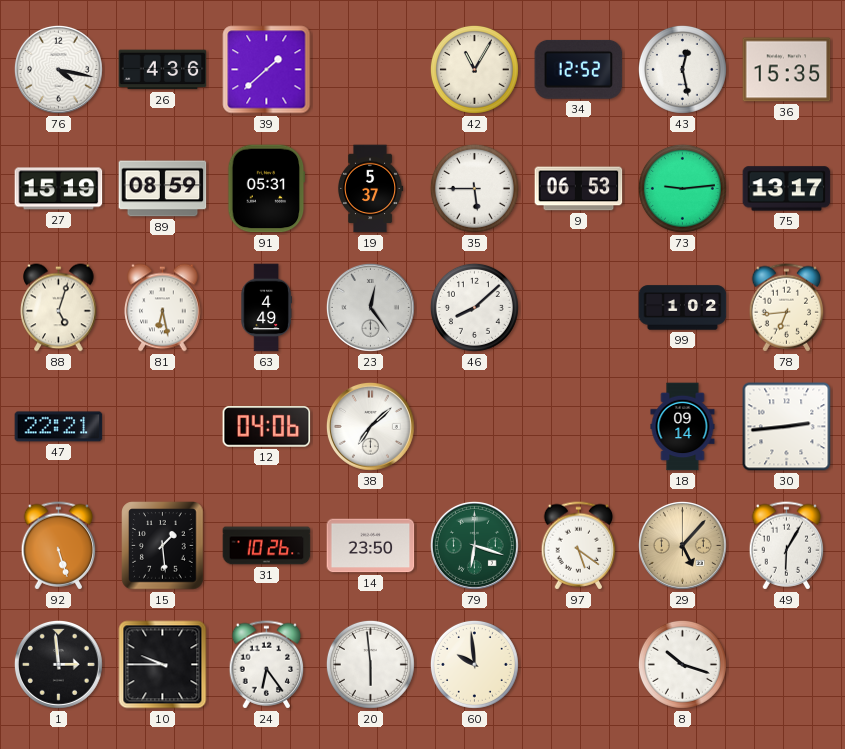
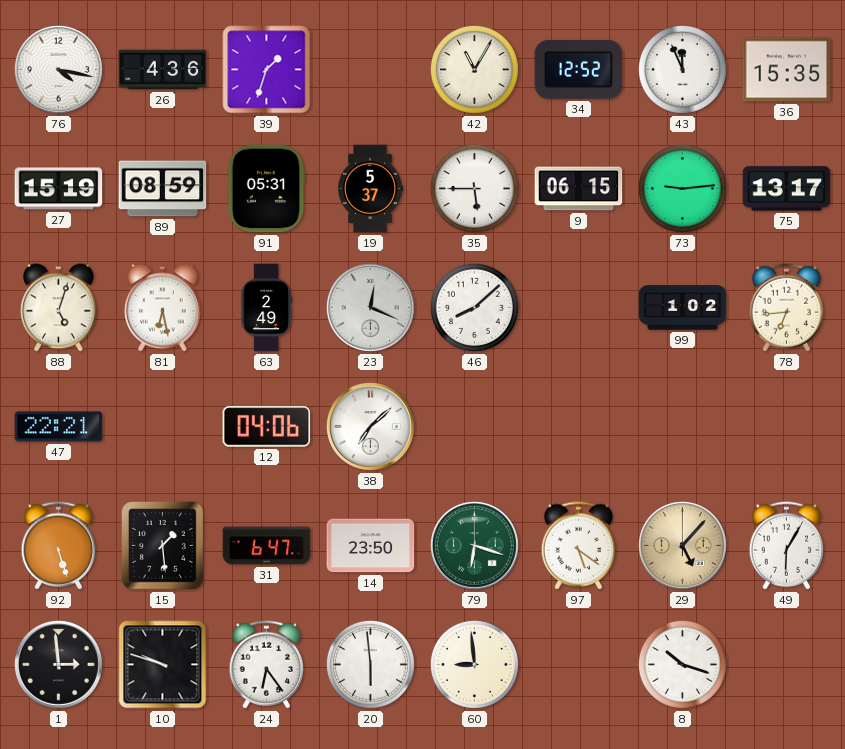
39: 1:38 -> 1:33 (267, 70)
43: 12:28 -> 11:56 (682, 69)
9: 06:53 -> 06:15 (579, 189)
63: 4:49 -> 2:49 (266, 308)
23: 12:24 -> 12:19 (370, 307)
18: 09:14 -> none (683, 427)
30: 2:44 -> none (787, 427)
31: 10:26 -> 6:47 (267, 546)
10: 9:45 -> 9:48 (163, 665)
60: 9:59 -> 8:59 (474, 664)
